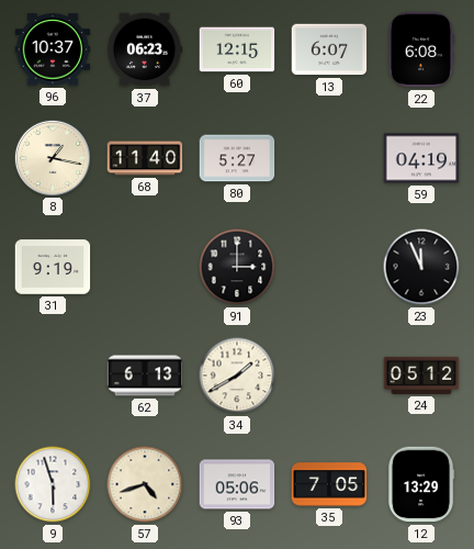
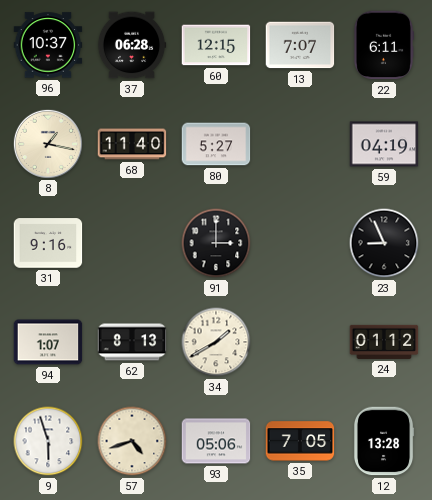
37: 06:23 -> 06:28 (132, 45)
13: 6:07 -> 7:07 (300, 45)
22: 6:08 -> 6:11 (384, 45)
31: 9:19 -> 9:16 (48, 243)
23: 11:56 -> 8:56 (384, 243)
94: none -> 1:07 (48, 342)
62: 6:13 -> 8:13 (132, 342)
24: 05:12 -> 01:12 (384, 342)
12: 13:29 -> 13:28 (384, 441)
